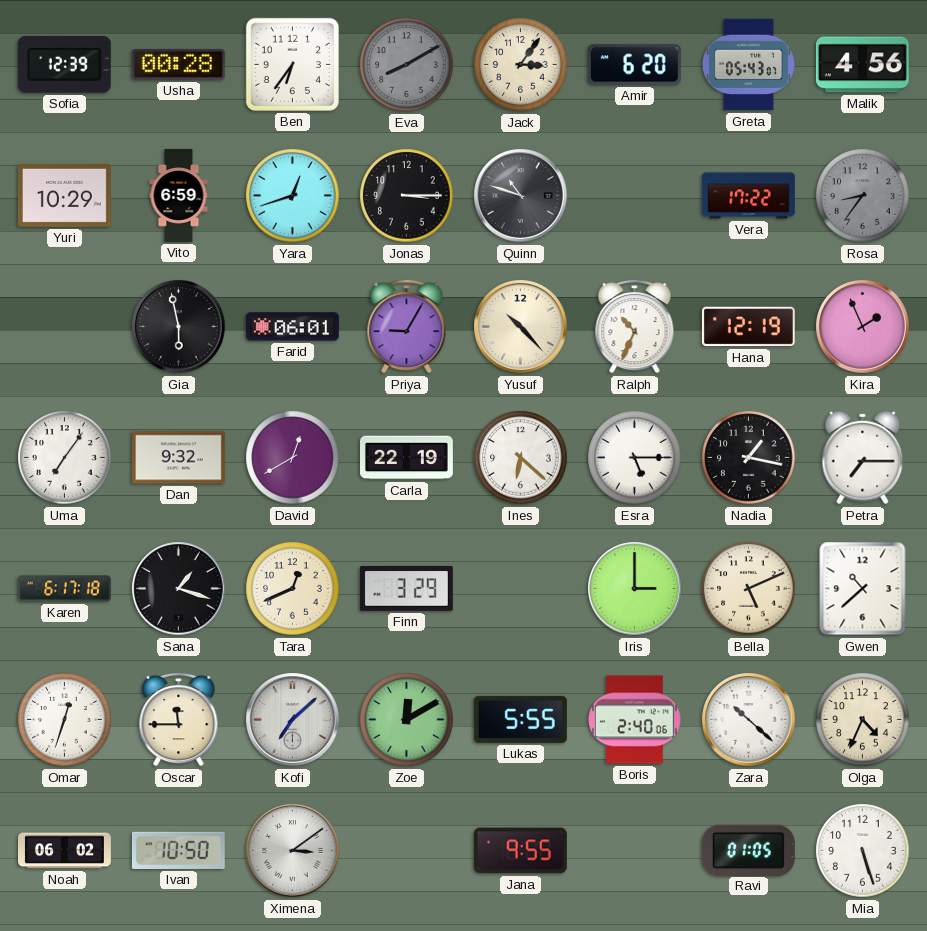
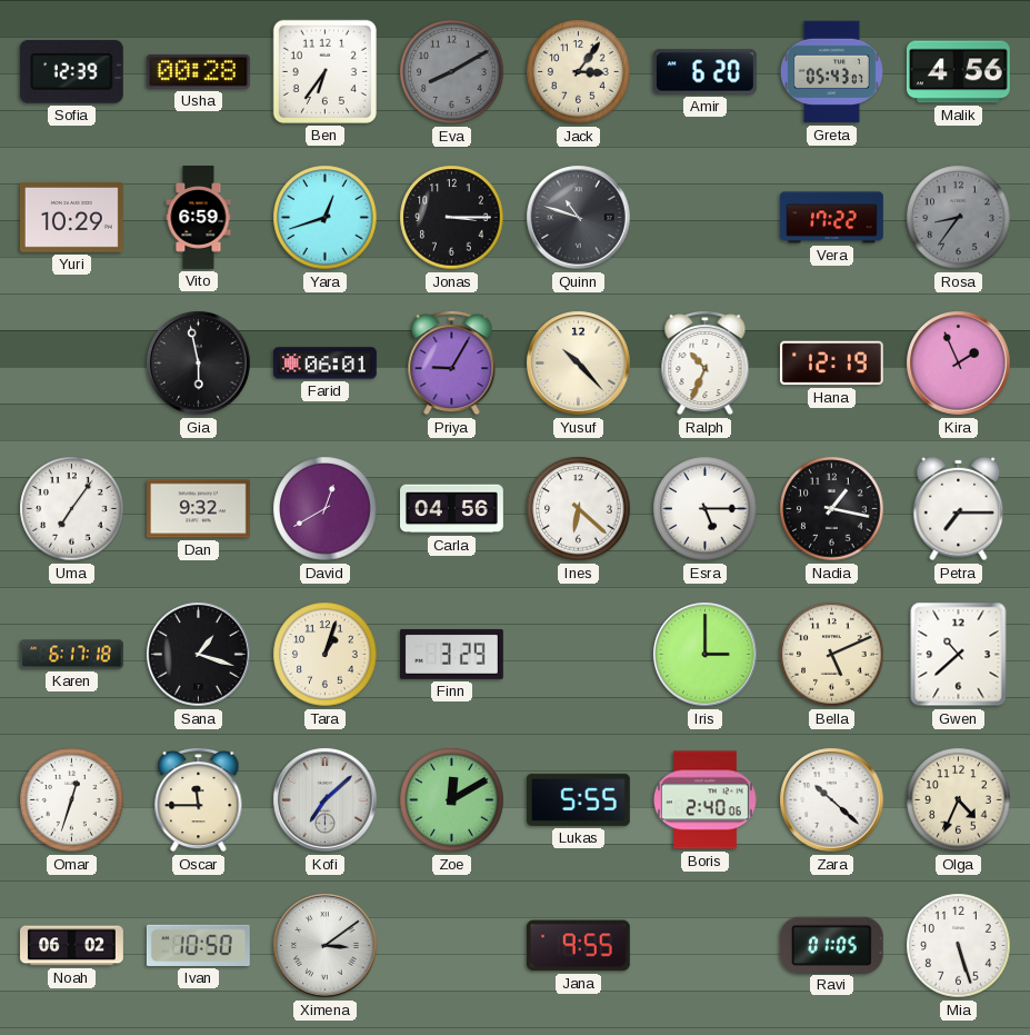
Carla: 22:19 -> 04:56 (452, 509)
Tara: 12:41 -> 1:03 (326, 655)
